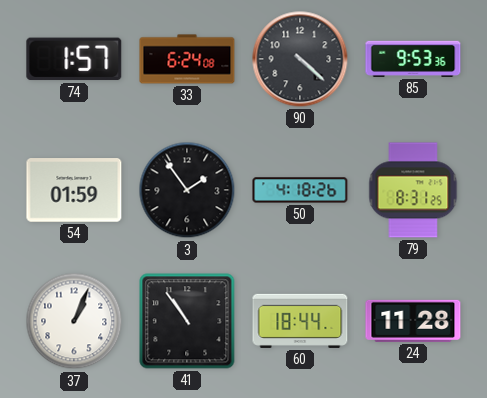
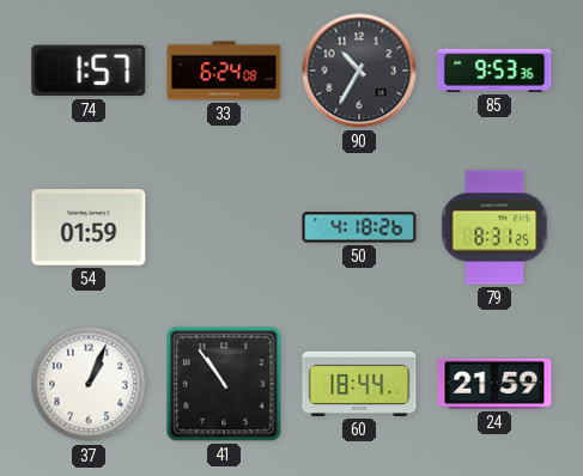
90: 4:22 -> 10:35 (359, 71)
3: 1:54 -> none (187, 190)
24: 11:28 -> 21:59 (494, 384)
